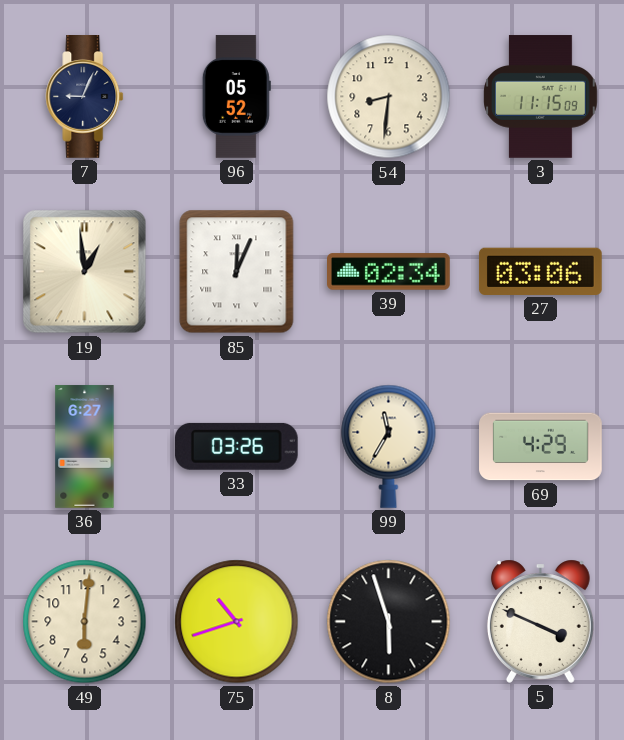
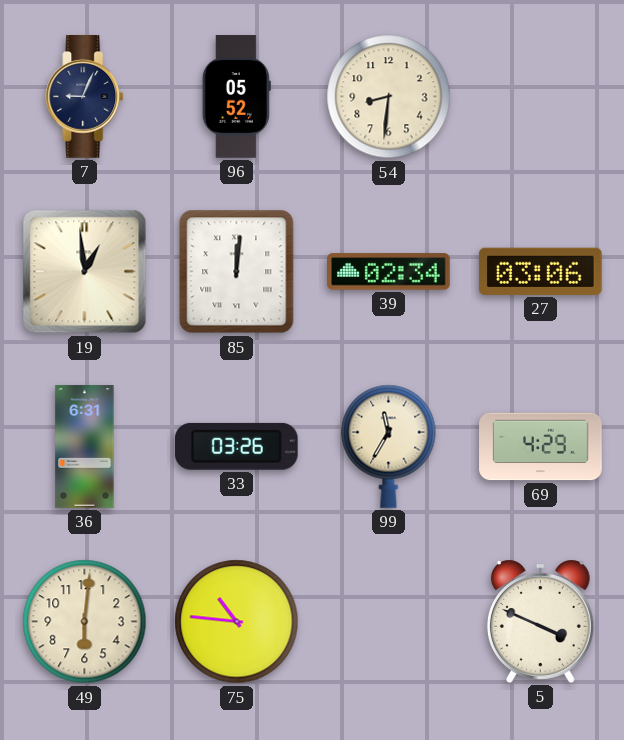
3: 11:15 -> none (541, 97)
85: 12:04 -> 12:01 (237, 272)
36: 6:27 -> 6:31 (85, 447)
75: 10:42 -> 10:46 (237, 622)
8: 5:57 -> none (389, 622)
